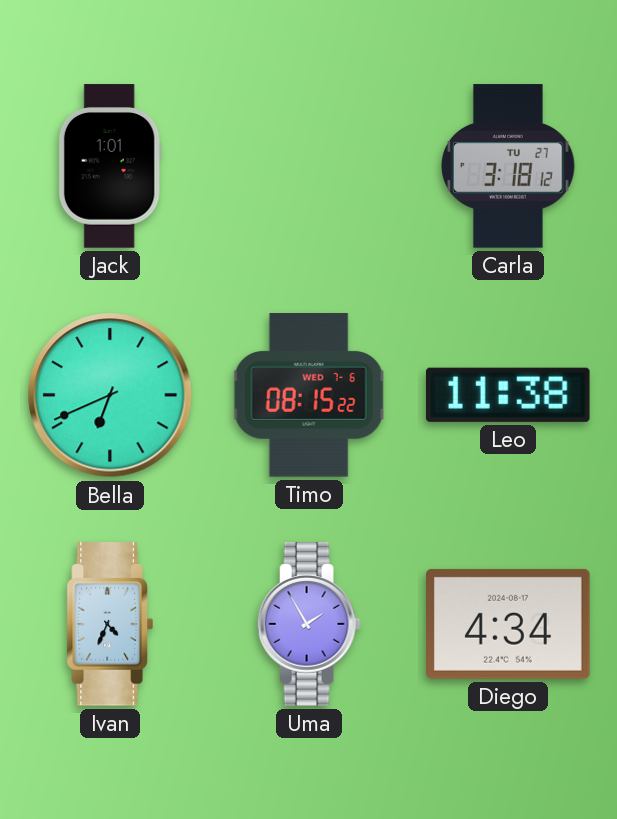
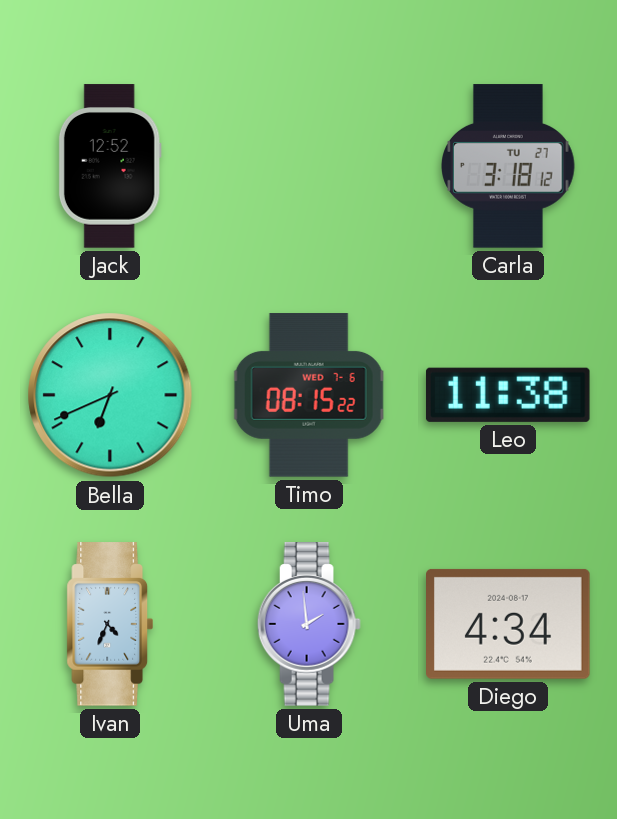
Jack: 1:01 -> 12:52 (110, 166)
Uma: 1:55 -> 1:59 (309, 624)
